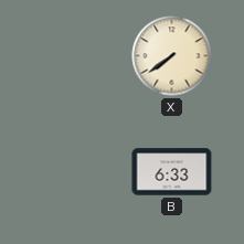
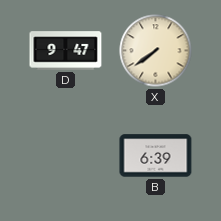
D: none -> 9:47 (66, 51)
B: 6:33 -> 6:39 (156, 156)
